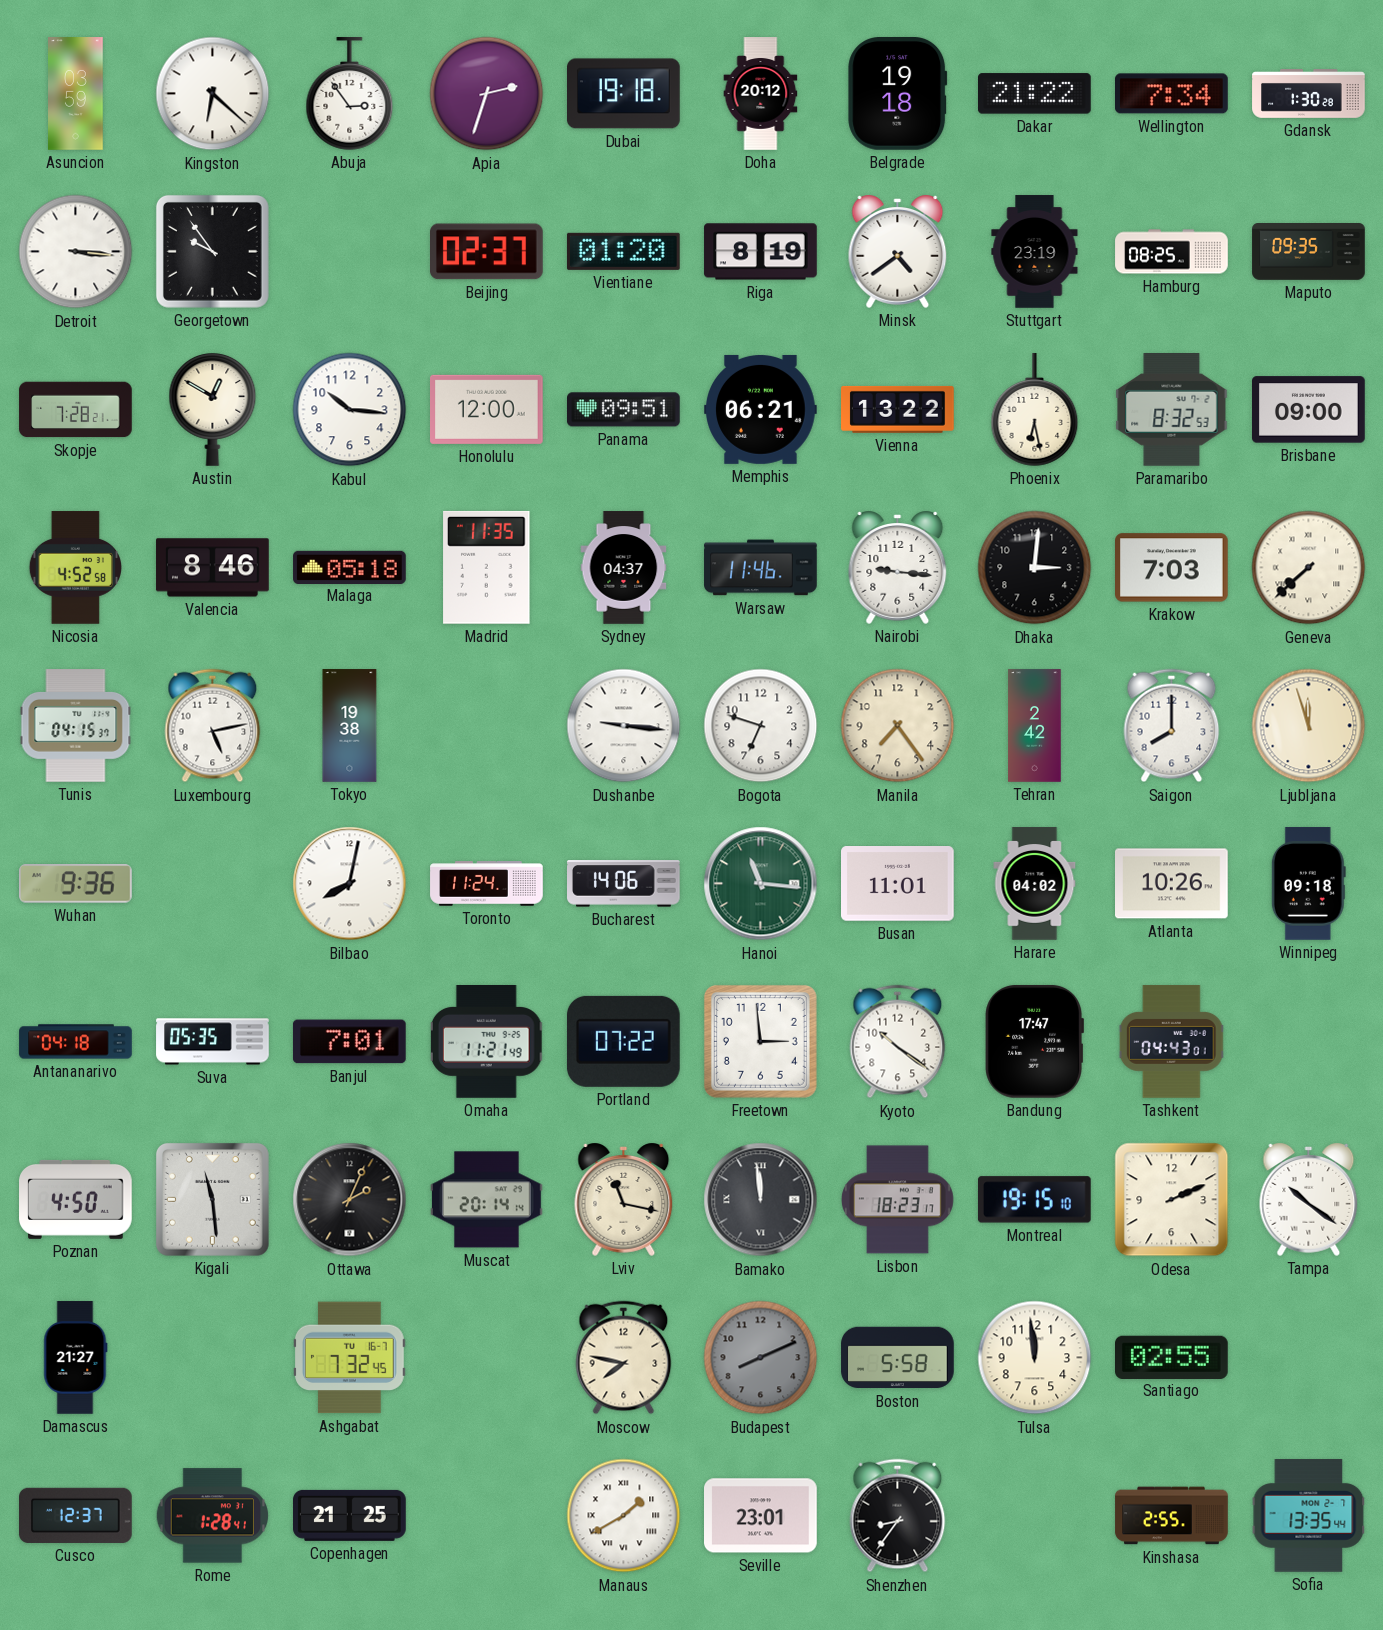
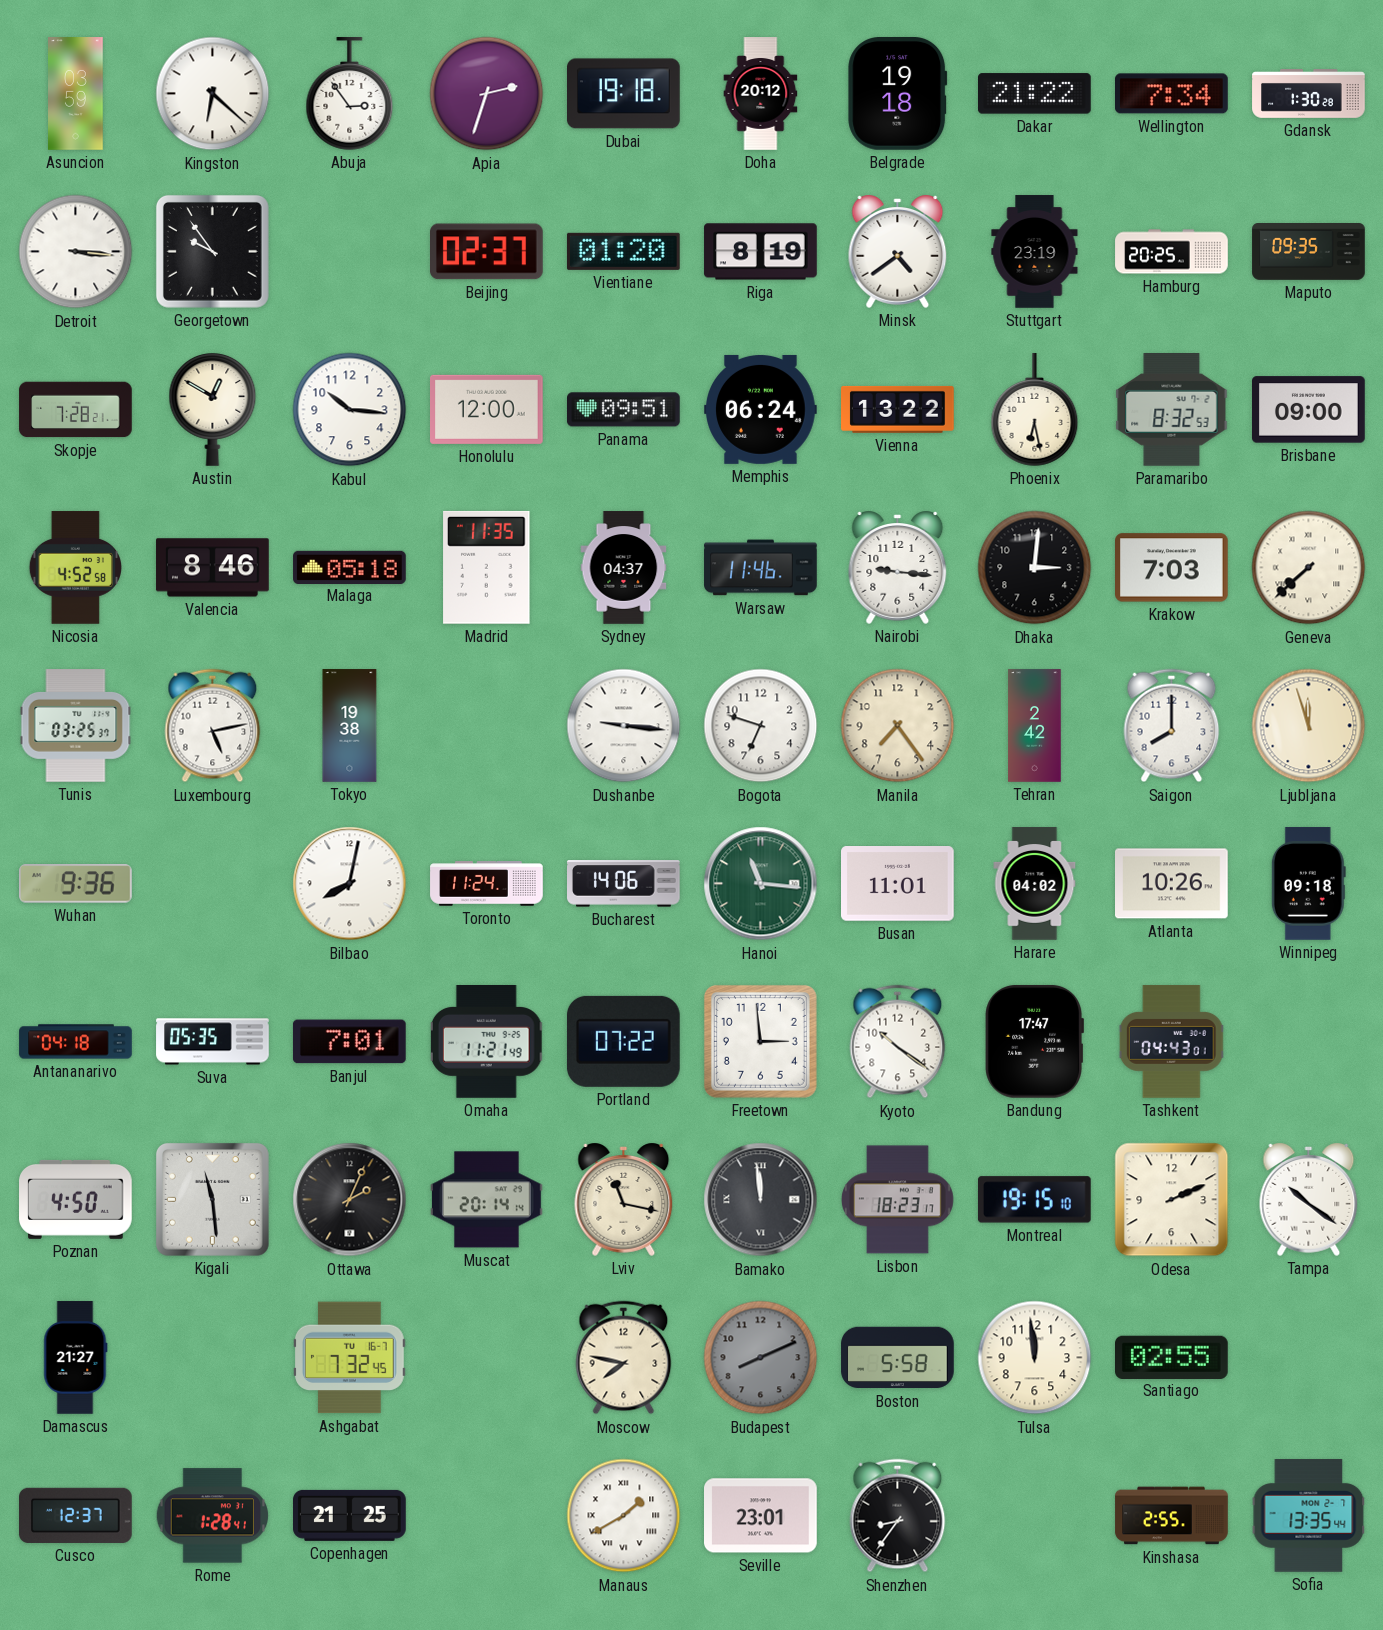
Hamburg: 08:25 -> 20:25 (1172, 252)
Memphis: 06:21 -> 06:24 (761, 409)
Tunis: 04:15 -> 03:25 (76, 726)
